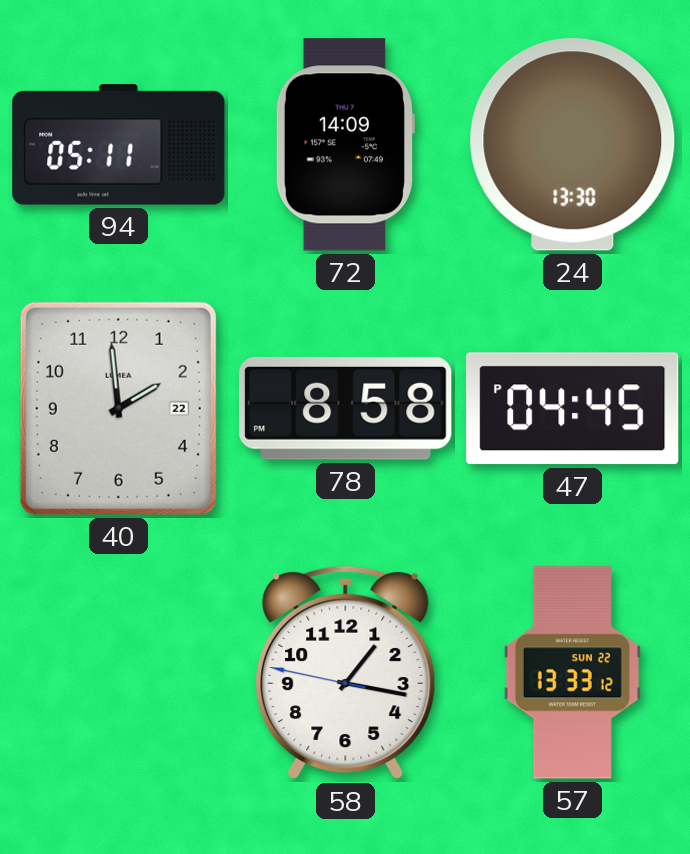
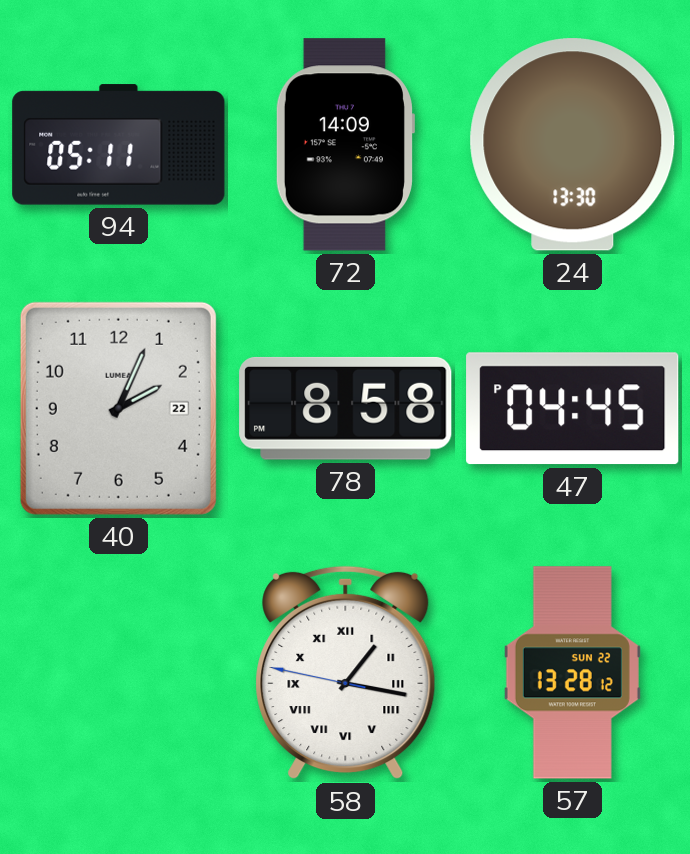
40: 1:59 -> 2:04 (118, 408)
58 numerals: Arabic -> Roman (346, 673)
57: 13:33 -> 13:28 (572, 673)
